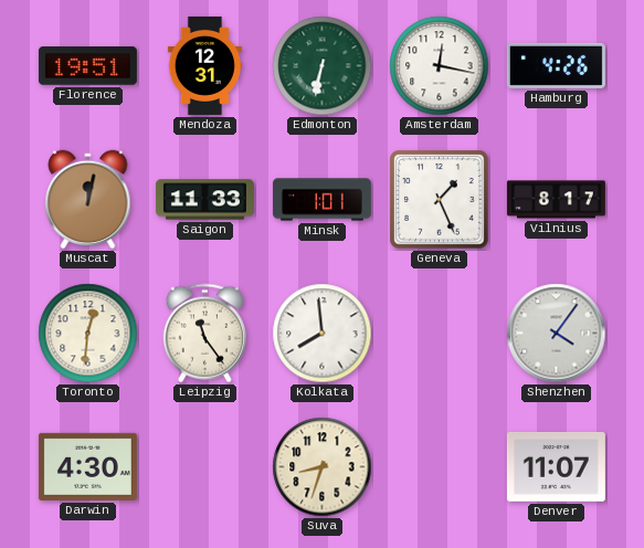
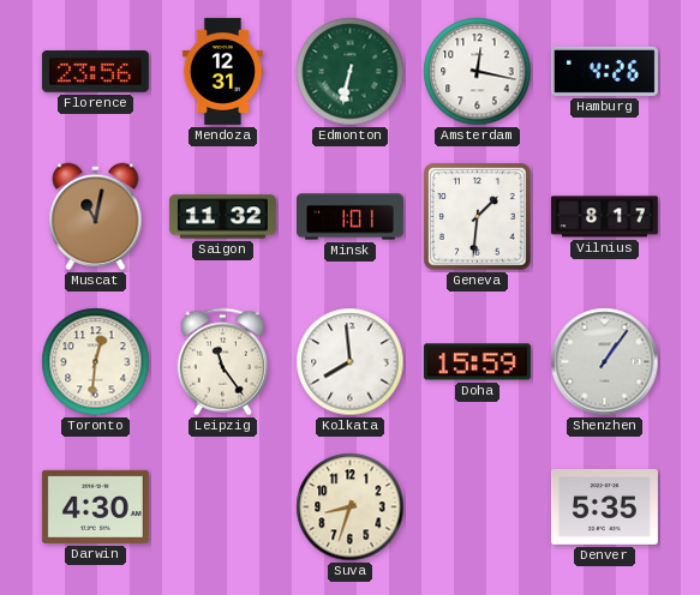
Florence: 19:51 -> 23:56 (95, 72)
Muscat: 12:02 -> 11:02 (96, 217)
Saigon: 11:33 -> 11:32 (222, 217)
Geneva: 1:26 -> 1:31 (478, 217)
Doha: none -> 15:59 (477, 362)
Shenzhen: 4:06 -> 1:06 (605, 362)
Denver: 11:07 -> 5:35 (604, 507)
